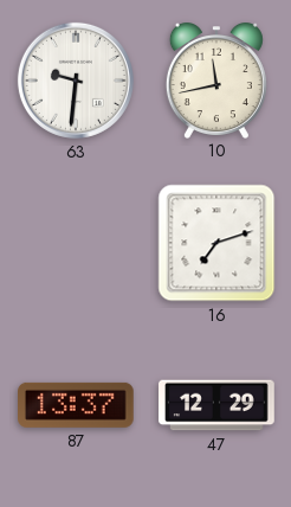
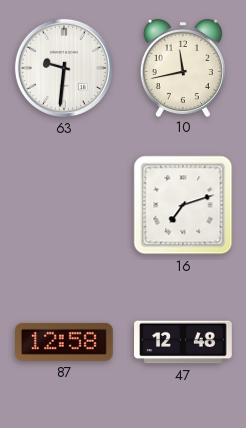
87: 13:37 -> 12:58 (65, 342)
47: 12:29 -> 12:48 (183, 342)
